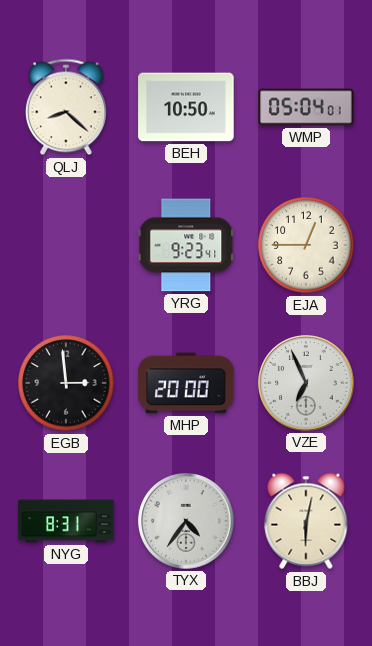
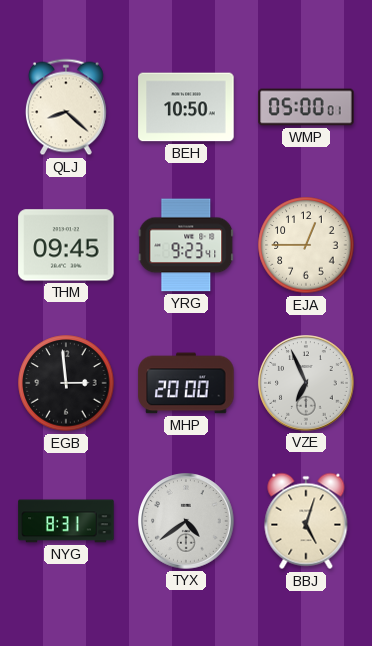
WMP: 05:04 -> 05:00 (306, 107)
THM: none -> 09:45 (66, 245)
TYX: 4:36 -> 4:39 (186, 521)
BBJ: 6:02 -> 5:03 (306, 521)
